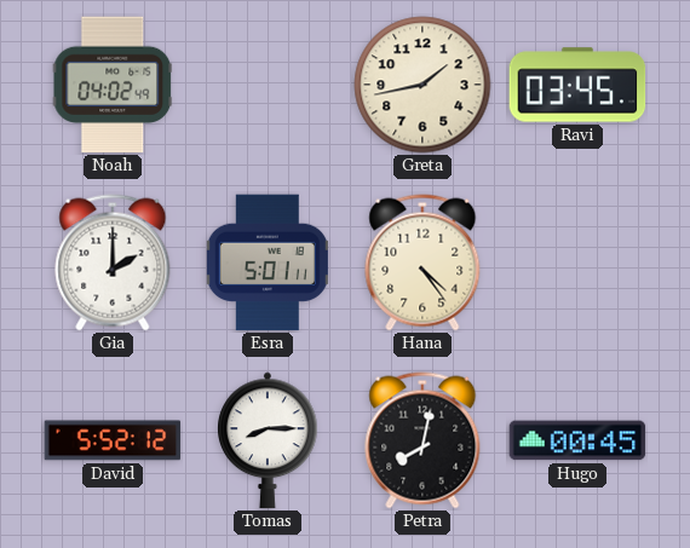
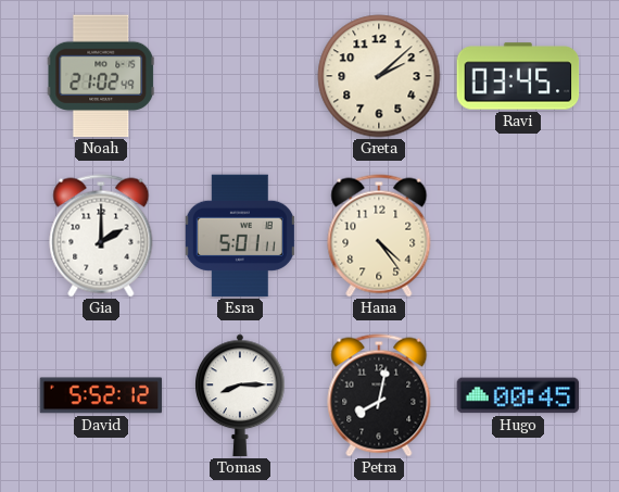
Noah: 04:02 -> 21:02 (101, 76)
Greta: 1:43 -> 2:08 (379, 76)
